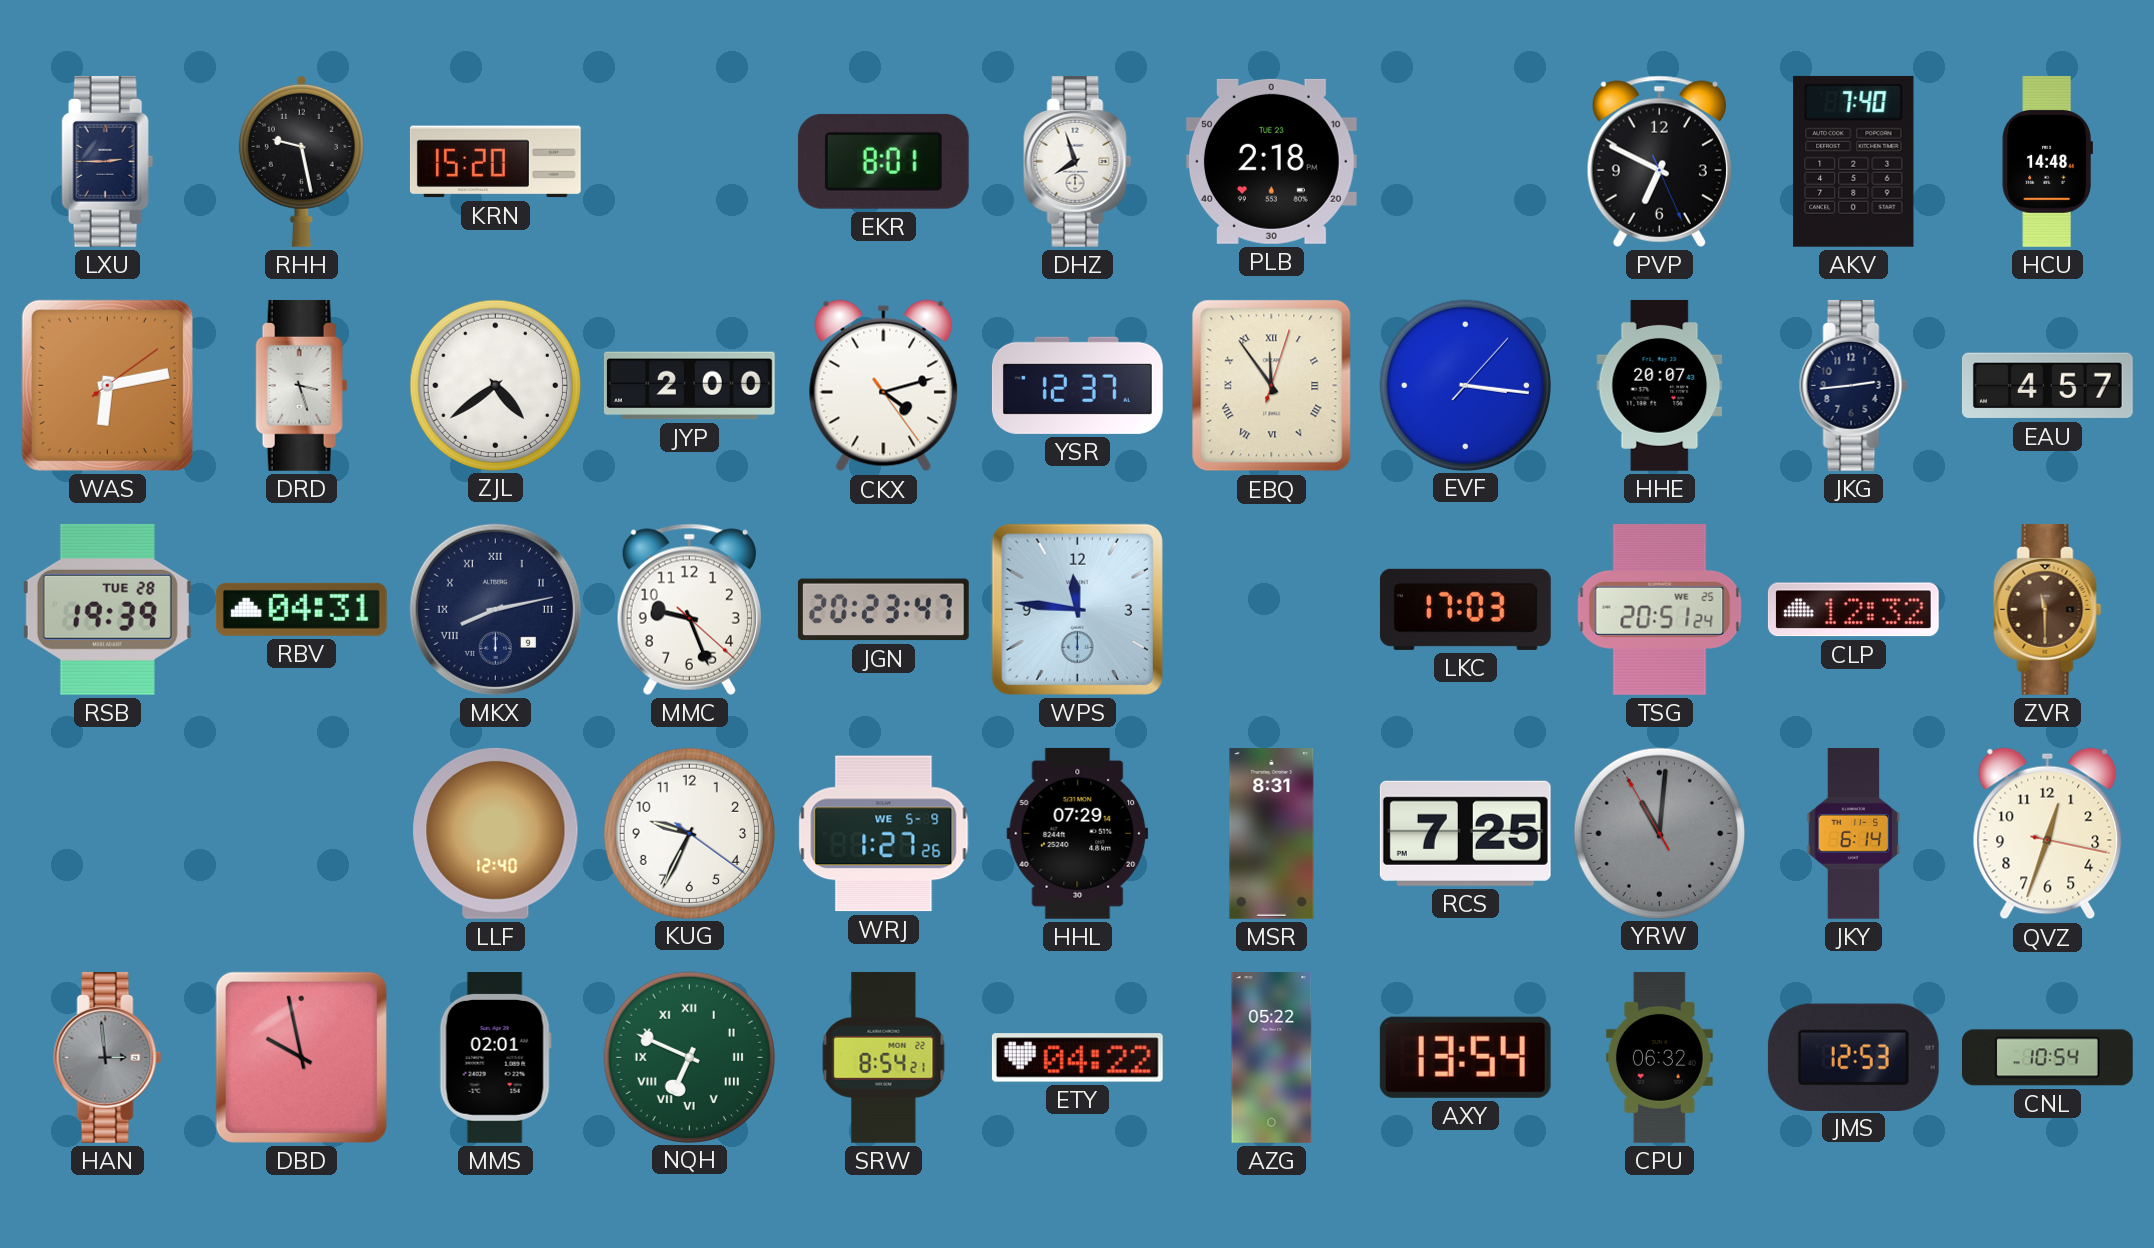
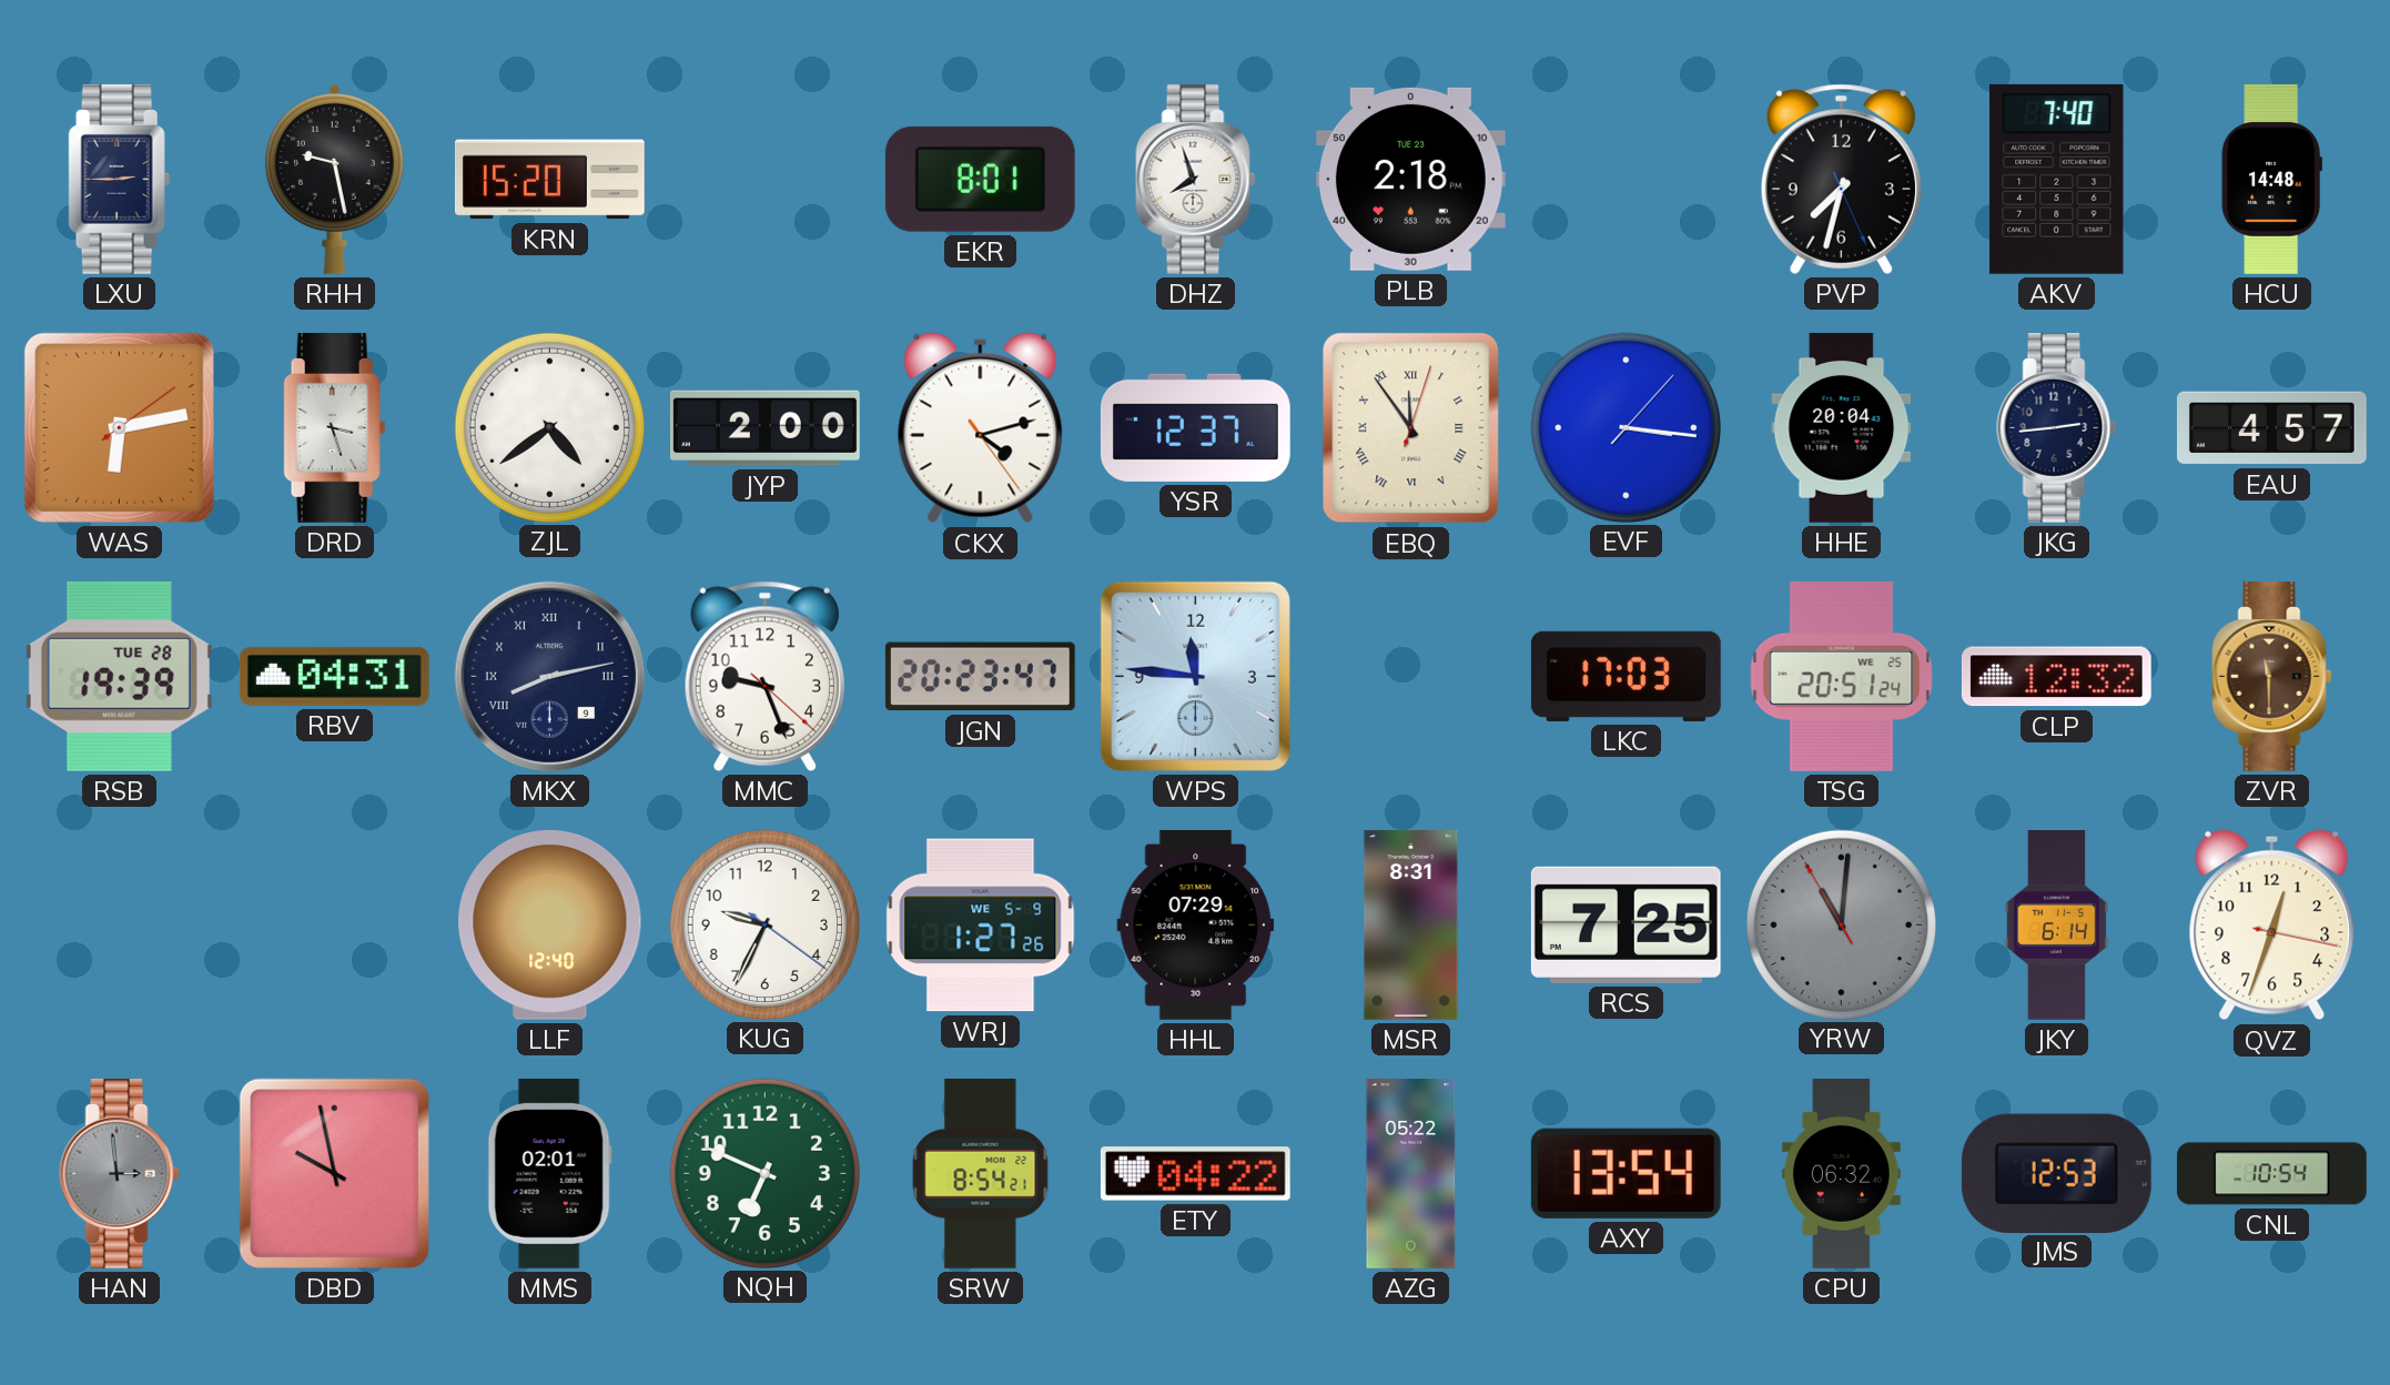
PVP: 6:49 -> 7:32 (1841, 179)
HHE: 20:07 -> 20:04 (1842, 427)
NQH numerals: Roman -> Arabic (764, 1173)
